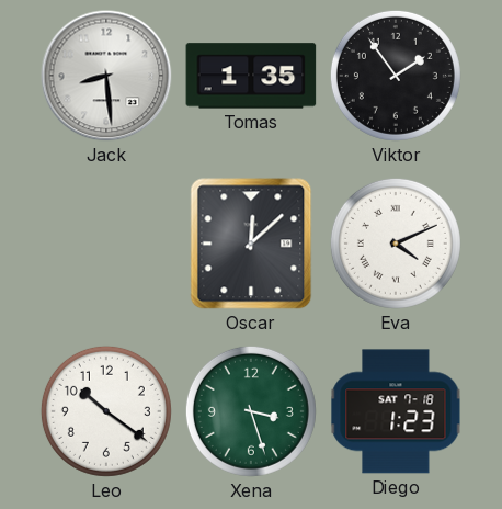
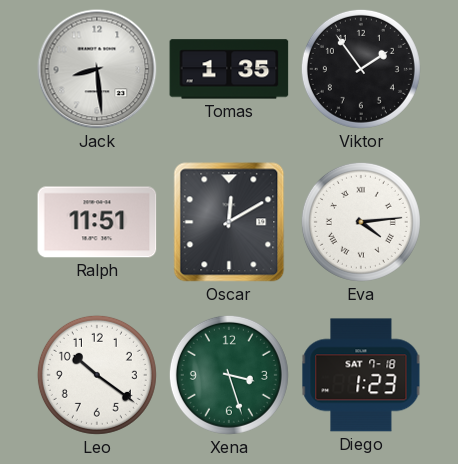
Ralph: none -> 11:51 (97, 222)
Oscar: 12:08 -> 12:10 (229, 222)
Eva: 4:11 -> 4:14 (361, 222)
